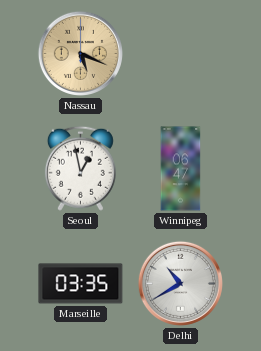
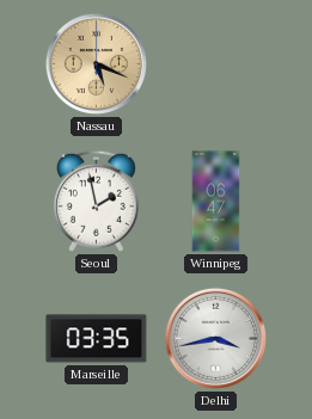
Seoul: 12:58 -> 1:58 (96, 201)
Delhi: 10:40 -> 3:43 (215, 338)
